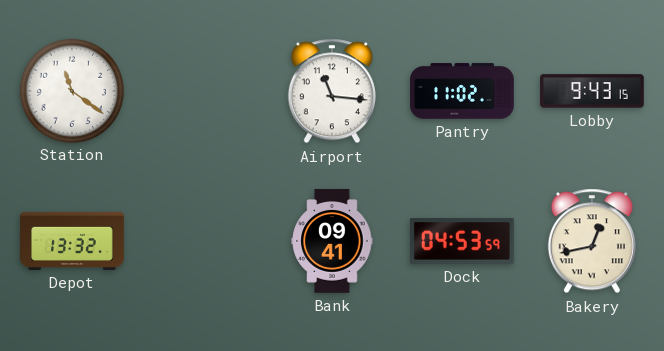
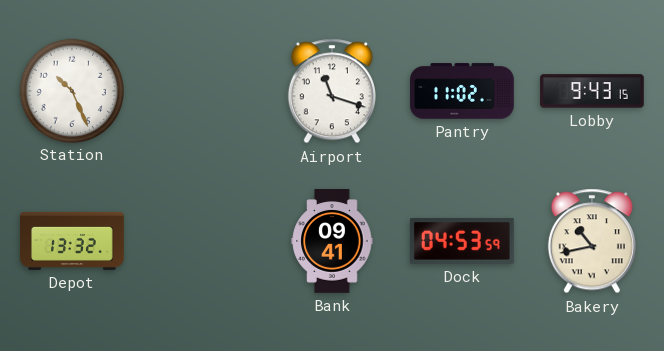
Station: 11:21 -> 10:26 (71, 90)
Airport: 11:16 -> 11:18 (332, 91)
Bakery: 12:43 -> 10:43 (592, 241)
